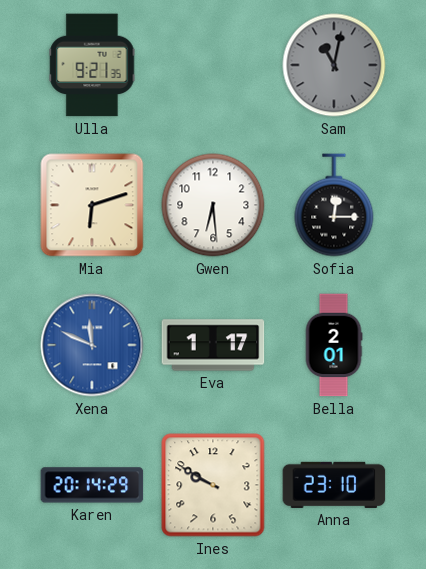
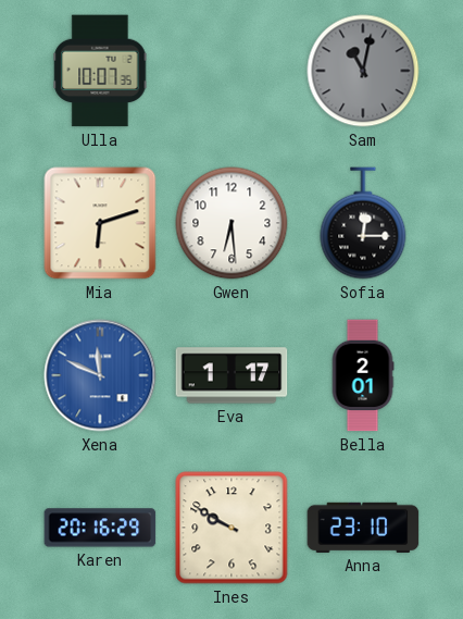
Ulla: 9:21 -> 10:07 (100, 71)
Karen: 20:14 -> 20:16 (100, 528)
